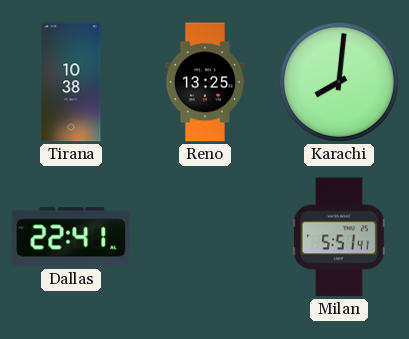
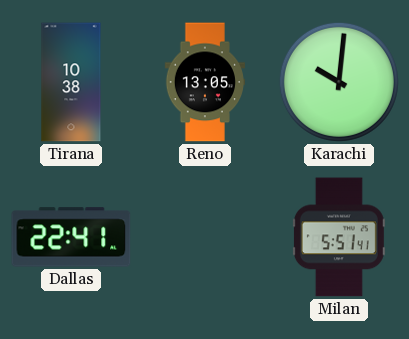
Reno: 13:25 -> 13:05 (204, 82)
Karachi: 8:01 -> 10:01 (339, 82)
